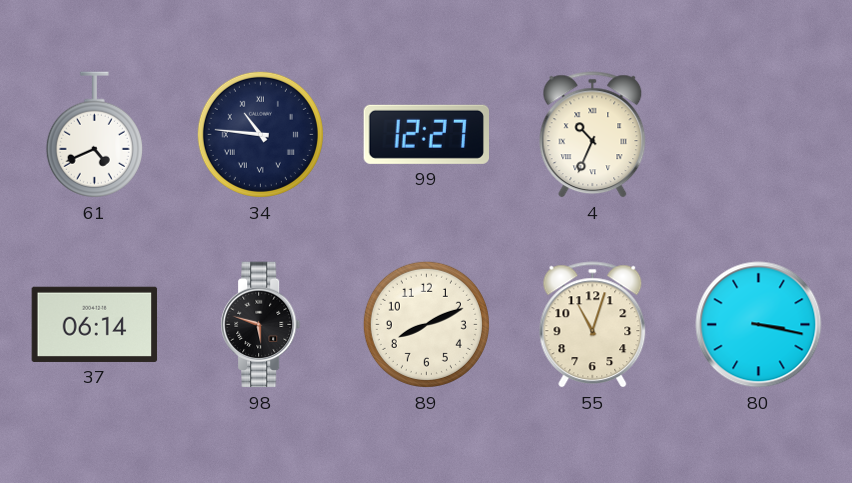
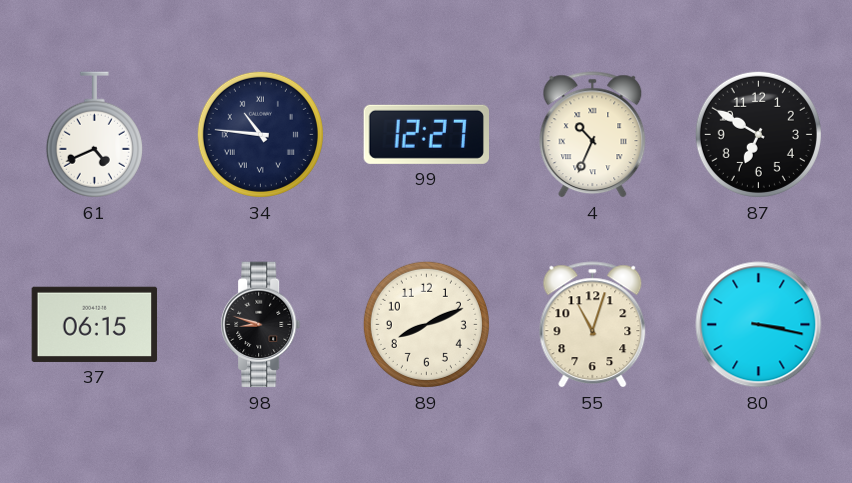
87: none -> 6:50 (758, 134)
37: 06:14 -> 06:15 (95, 324)
98: 5:48 -> 8:48 (261, 325)
